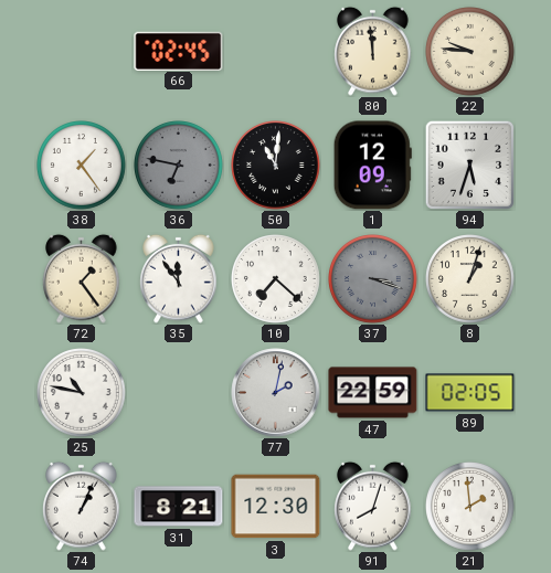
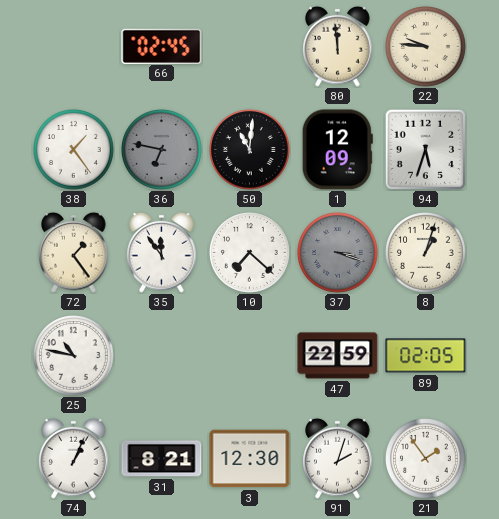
77: 2:02 -> none (276, 393)
91: 8:03 -> 2:03 (338, 458)
21: 1:59 -> 1:54 (426, 459)
